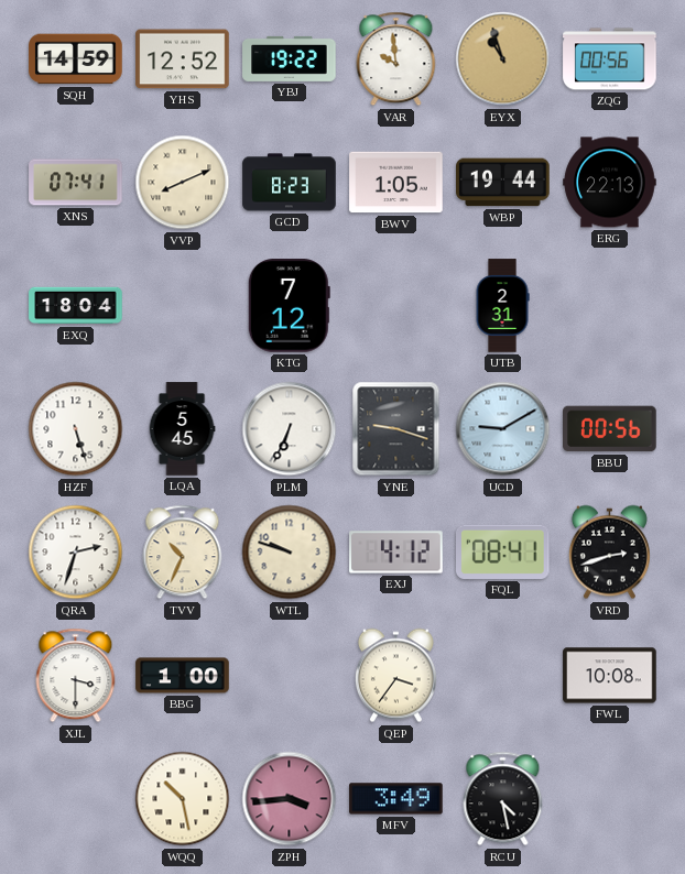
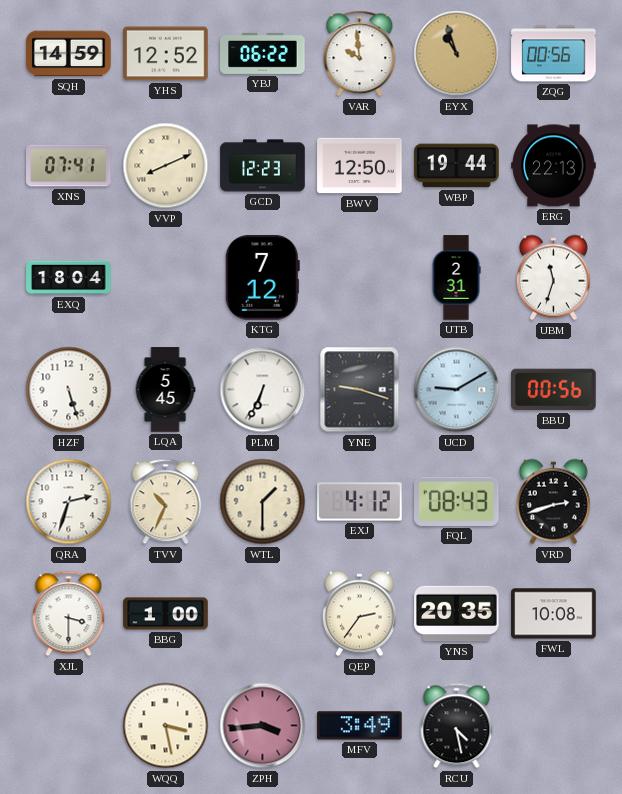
YBJ: 19:22 -> 06:22 (263, 53)
GCD: 8:23 -> 12:23 (263, 166)
BWV: 1:05 -> 12:50 (360, 166)
UBM: none -> 11:33 (553, 278)
WTL: 9:48 -> 1:30 (263, 502)
FQL: 08:41 -> 08:43 (457, 501)
QEP: 3:36 -> 2:36 (359, 614)
YNS: none -> 20:35 (457, 614)
WQQ: 10:28 -> 3:28 (166, 726)
